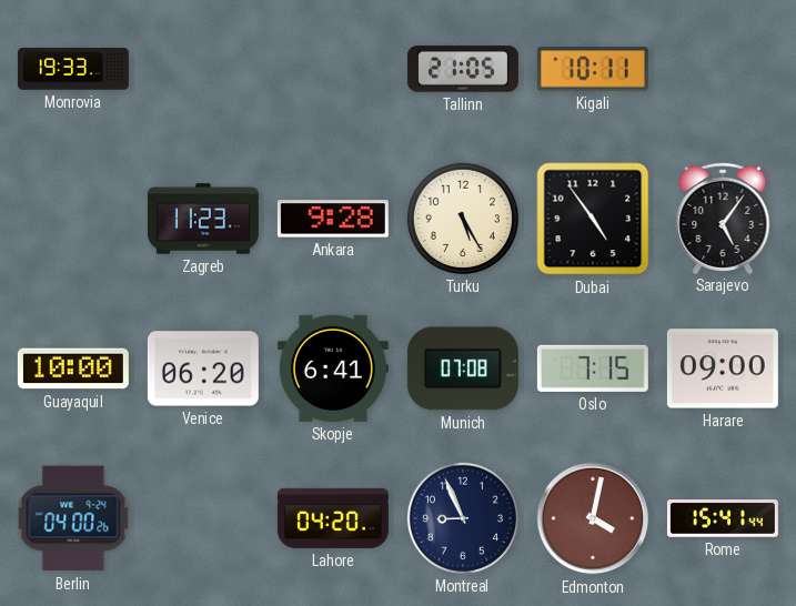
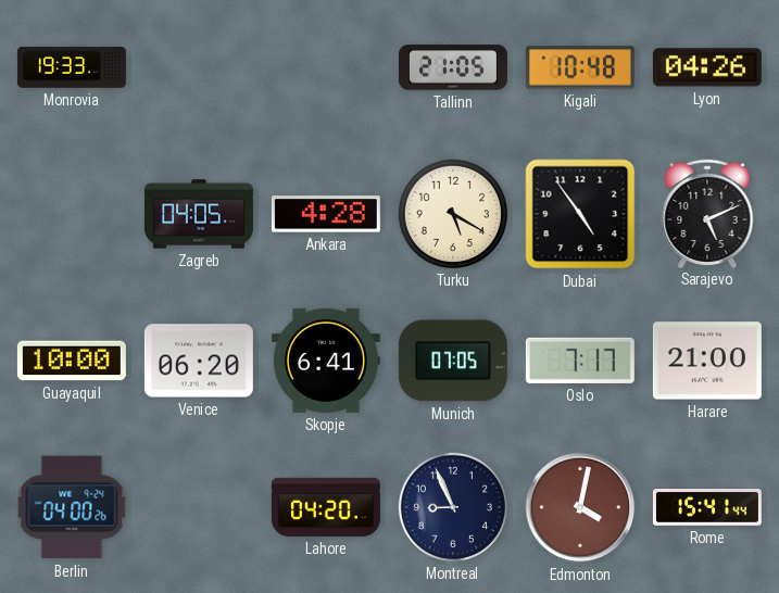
Kigali: 10:11 -> 10:48 (580, 67)
Lyon: none -> 04:26 (707, 67)
Zagreb: 11:23 -> 04:05 (199, 214)
Ankara: 9:28 -> 4:28 (326, 214)
Turku: 5:25 -> 5:20 (453, 214)
Sarajevo: 5:06 -> 5:11 (707, 213)
Munich: 07:08 -> 07:05 (453, 361)
Oslo: 7:15 -> 7:17 (580, 361)
Harare: 09:00 -> 21:00 (707, 361)
